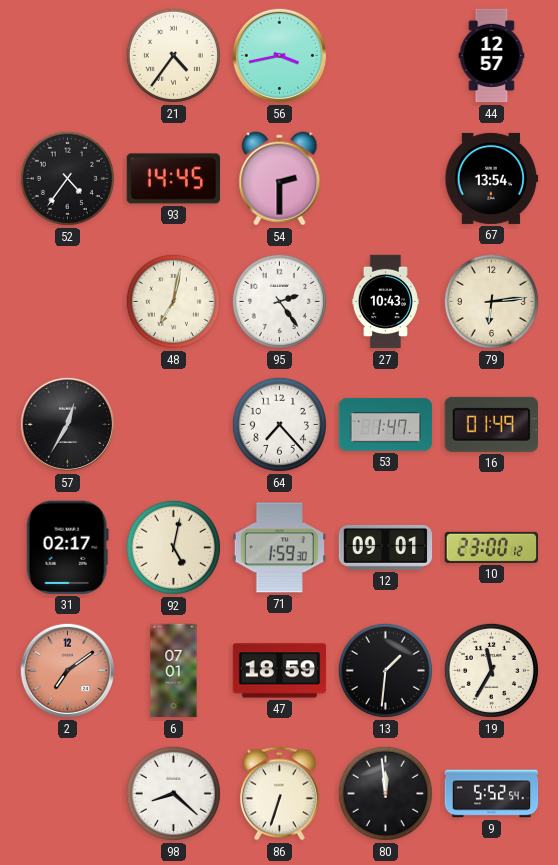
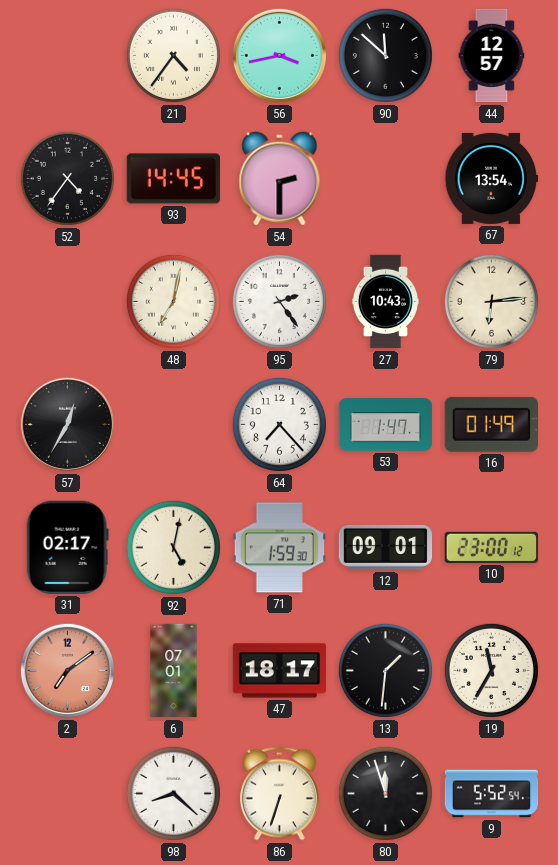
90: none -> 11:52 (385, 55)
47: 18:59 -> 18:17 (280, 671)
80: 11:59 -> 11:57 (385, 793)
